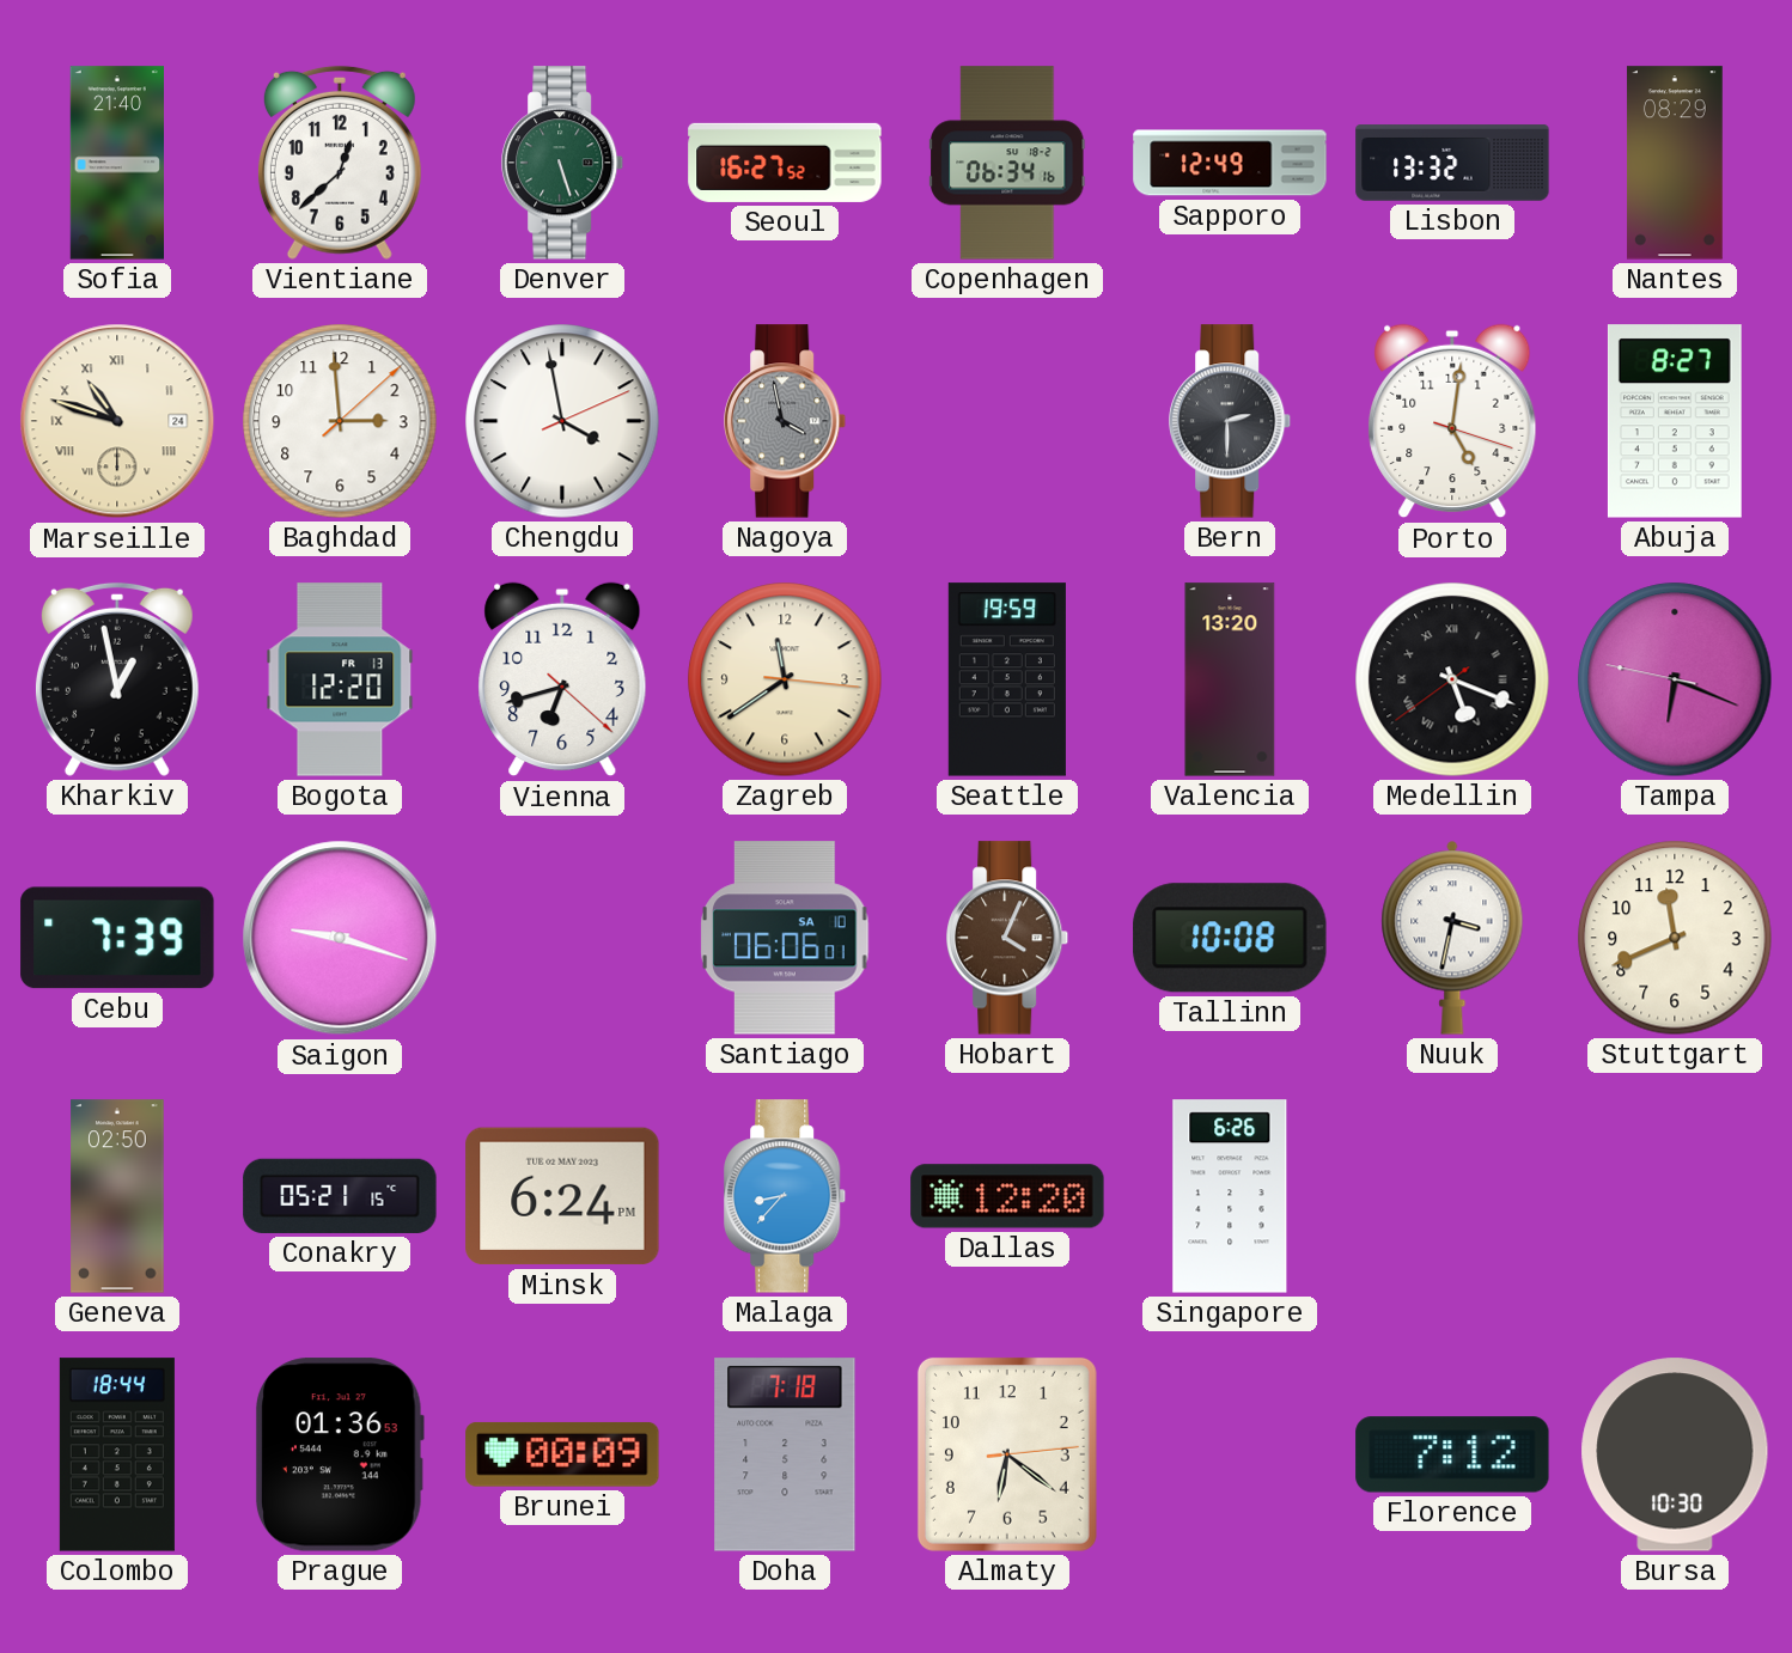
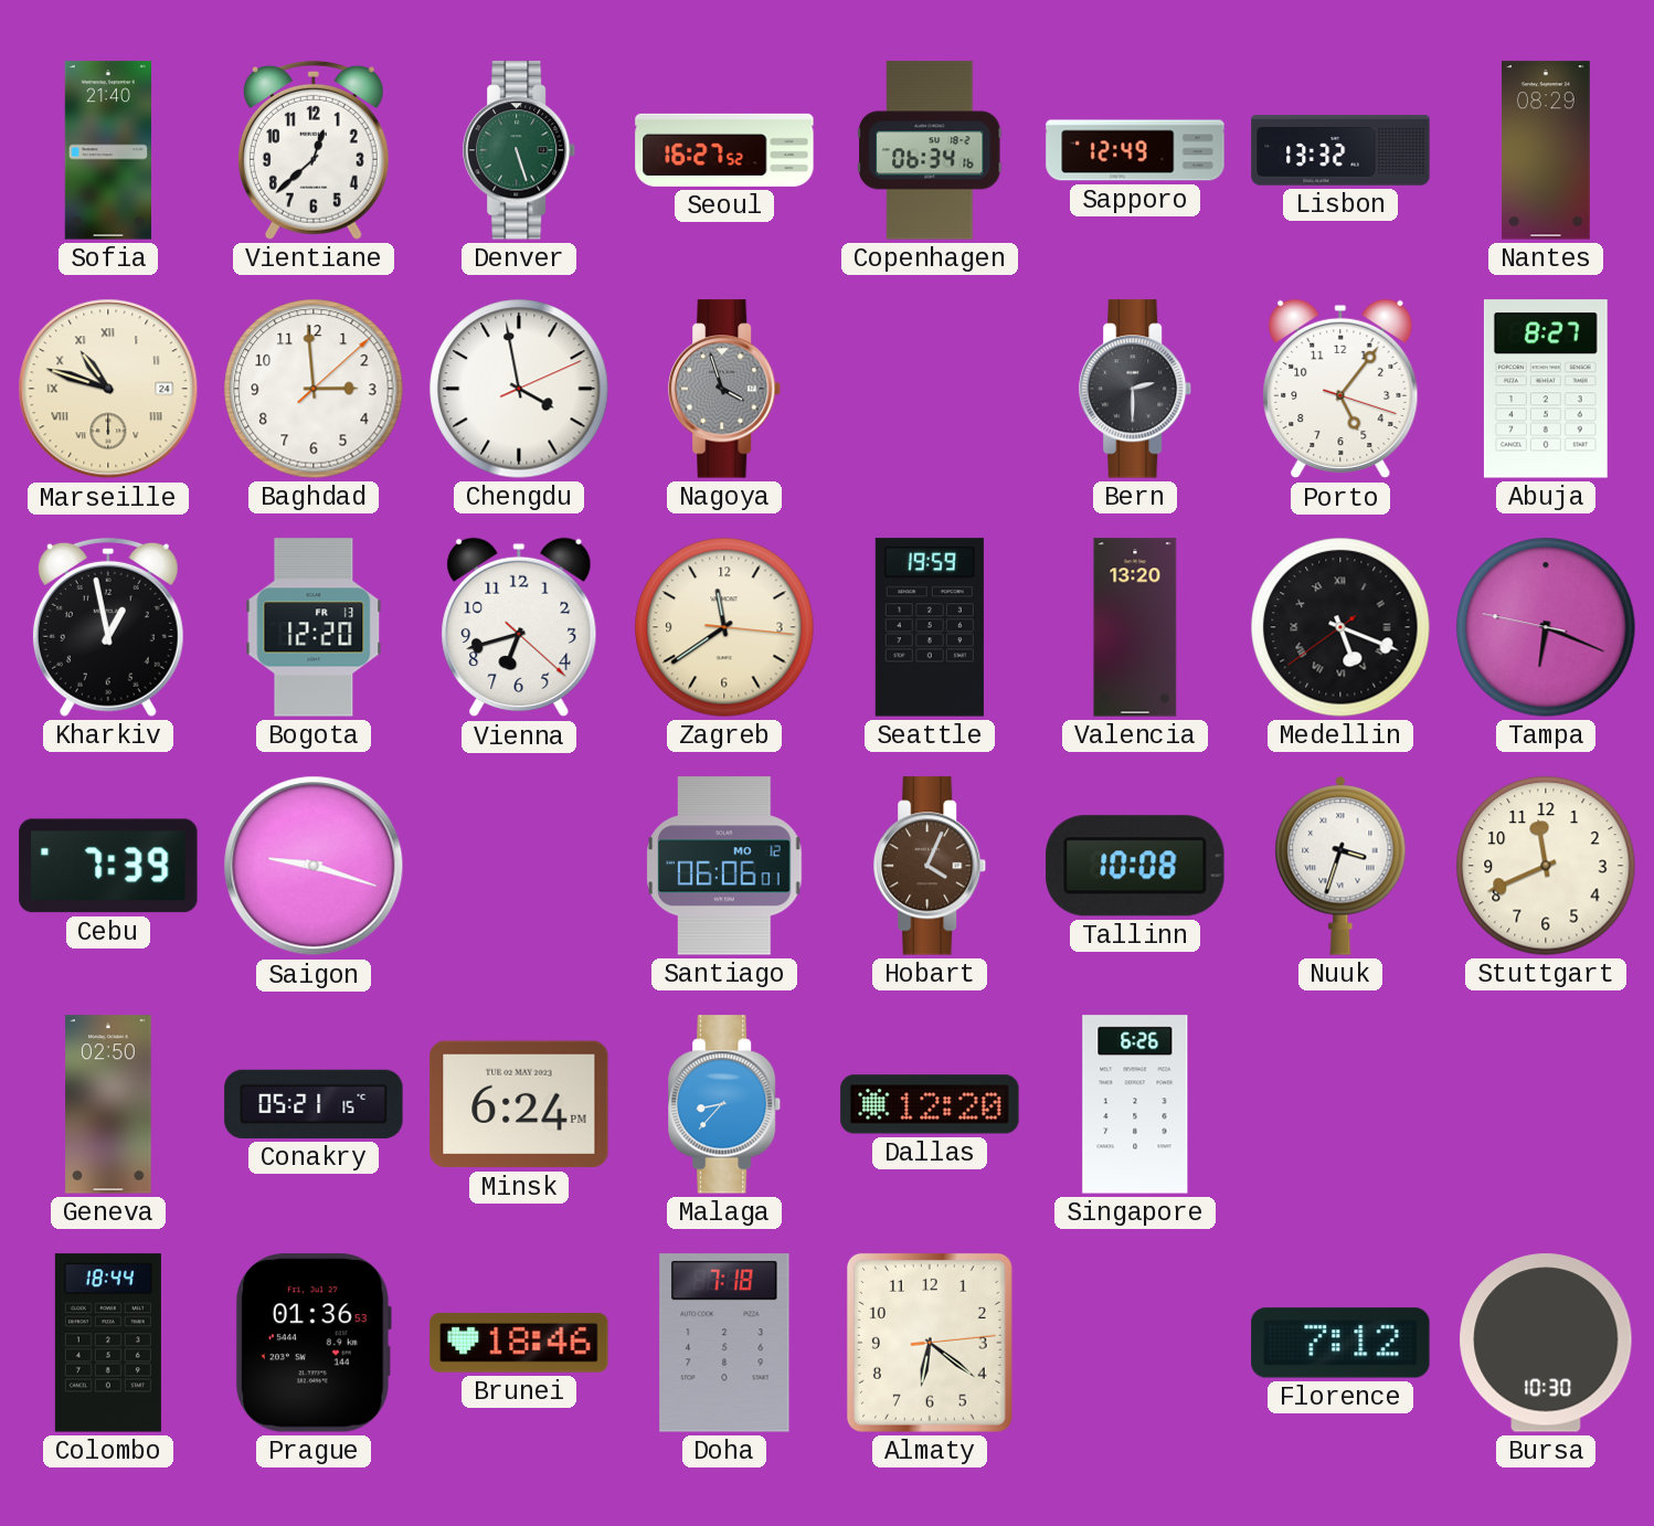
Nagoya: 3:58 -> 3:57 (725, 389)
Porto: 5:01 -> 5:06 (1340, 389)
Santiago date: SA 10 -> MO 12 (724, 866)
Nuuk: 3:32 -> 3:33 (1340, 866)
Brunei: 00:09 -> 18:46 (519, 1343)
